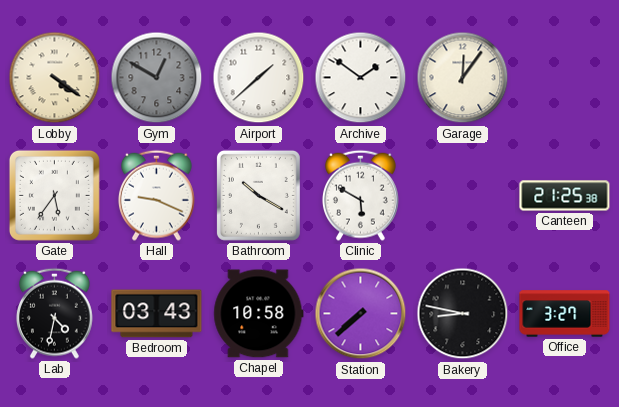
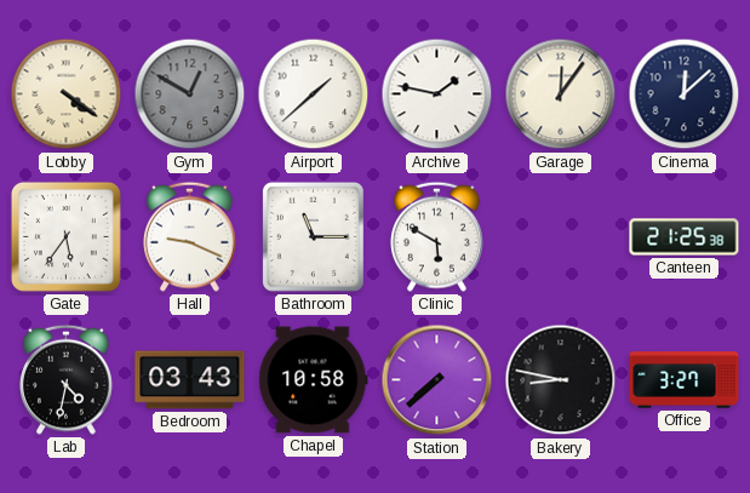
Archive: 1:51 -> 1:47 (437, 94)
Cinema: none -> 12:08 (685, 94)
Bathroom: 10:20 -> 11:15 (313, 236)
